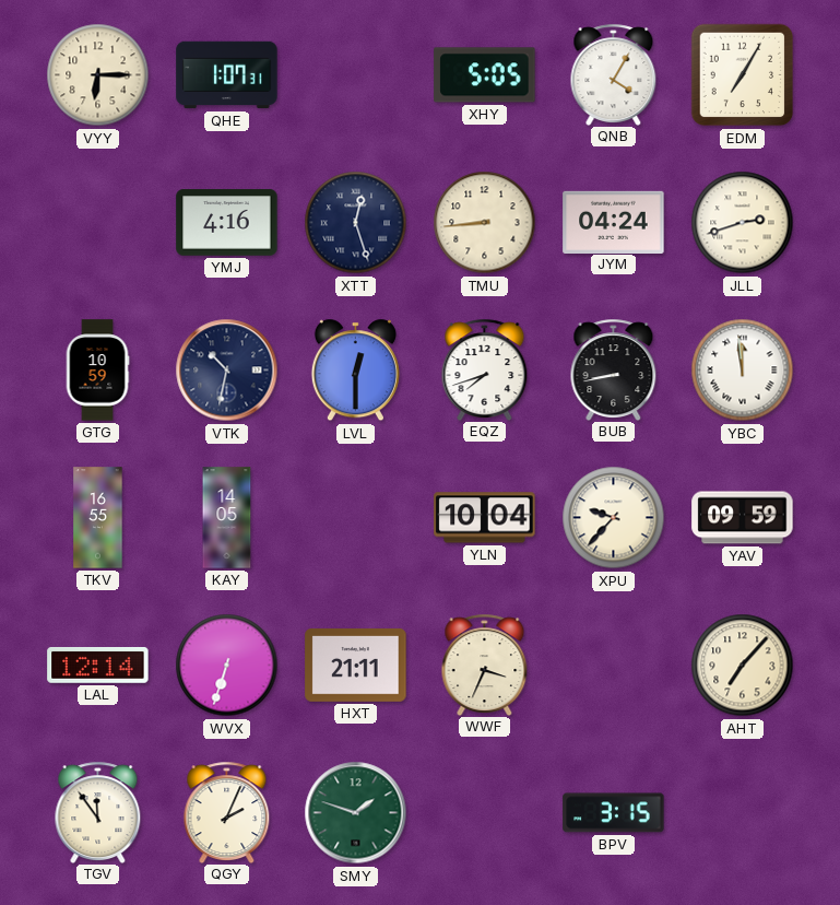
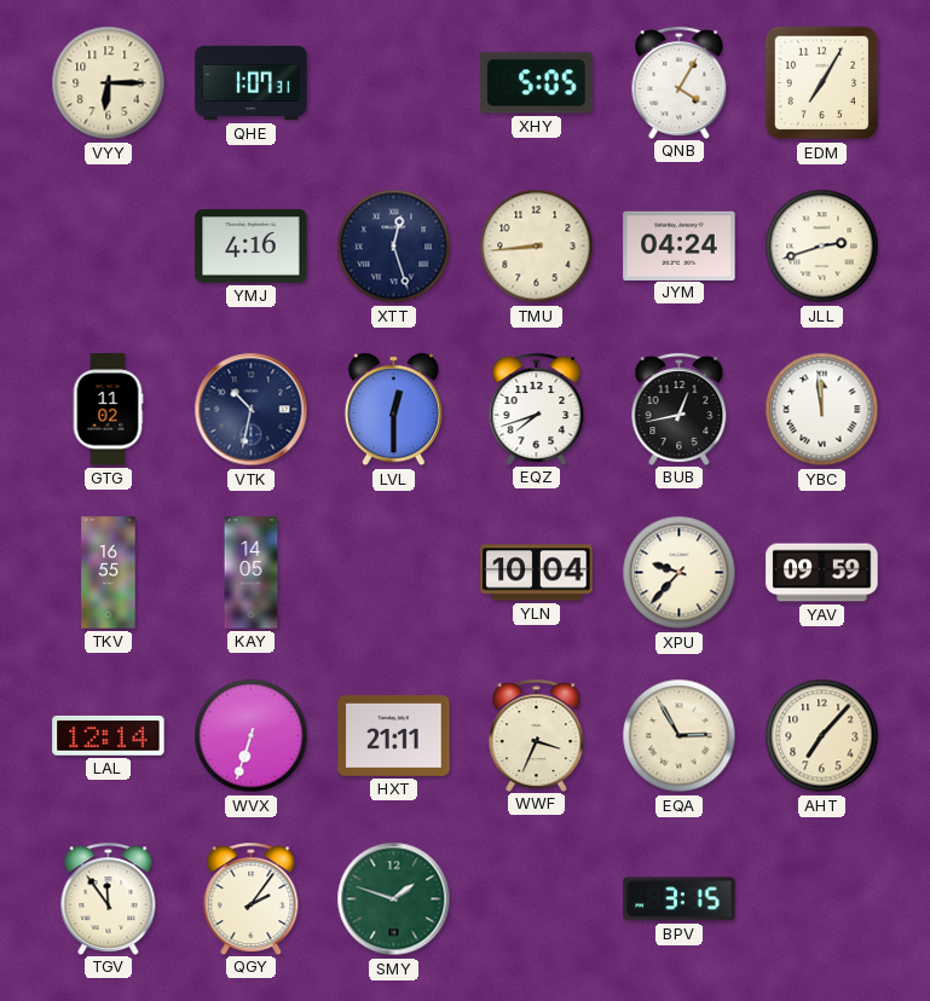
GTG: 10:59 -> 11:02 (108, 410)
BUB: 8:43 -> 12:43 (680, 409)
EQA: none -> 2:55 (680, 736)
QGY: 2:04 -> 2:06 (252, 898)
